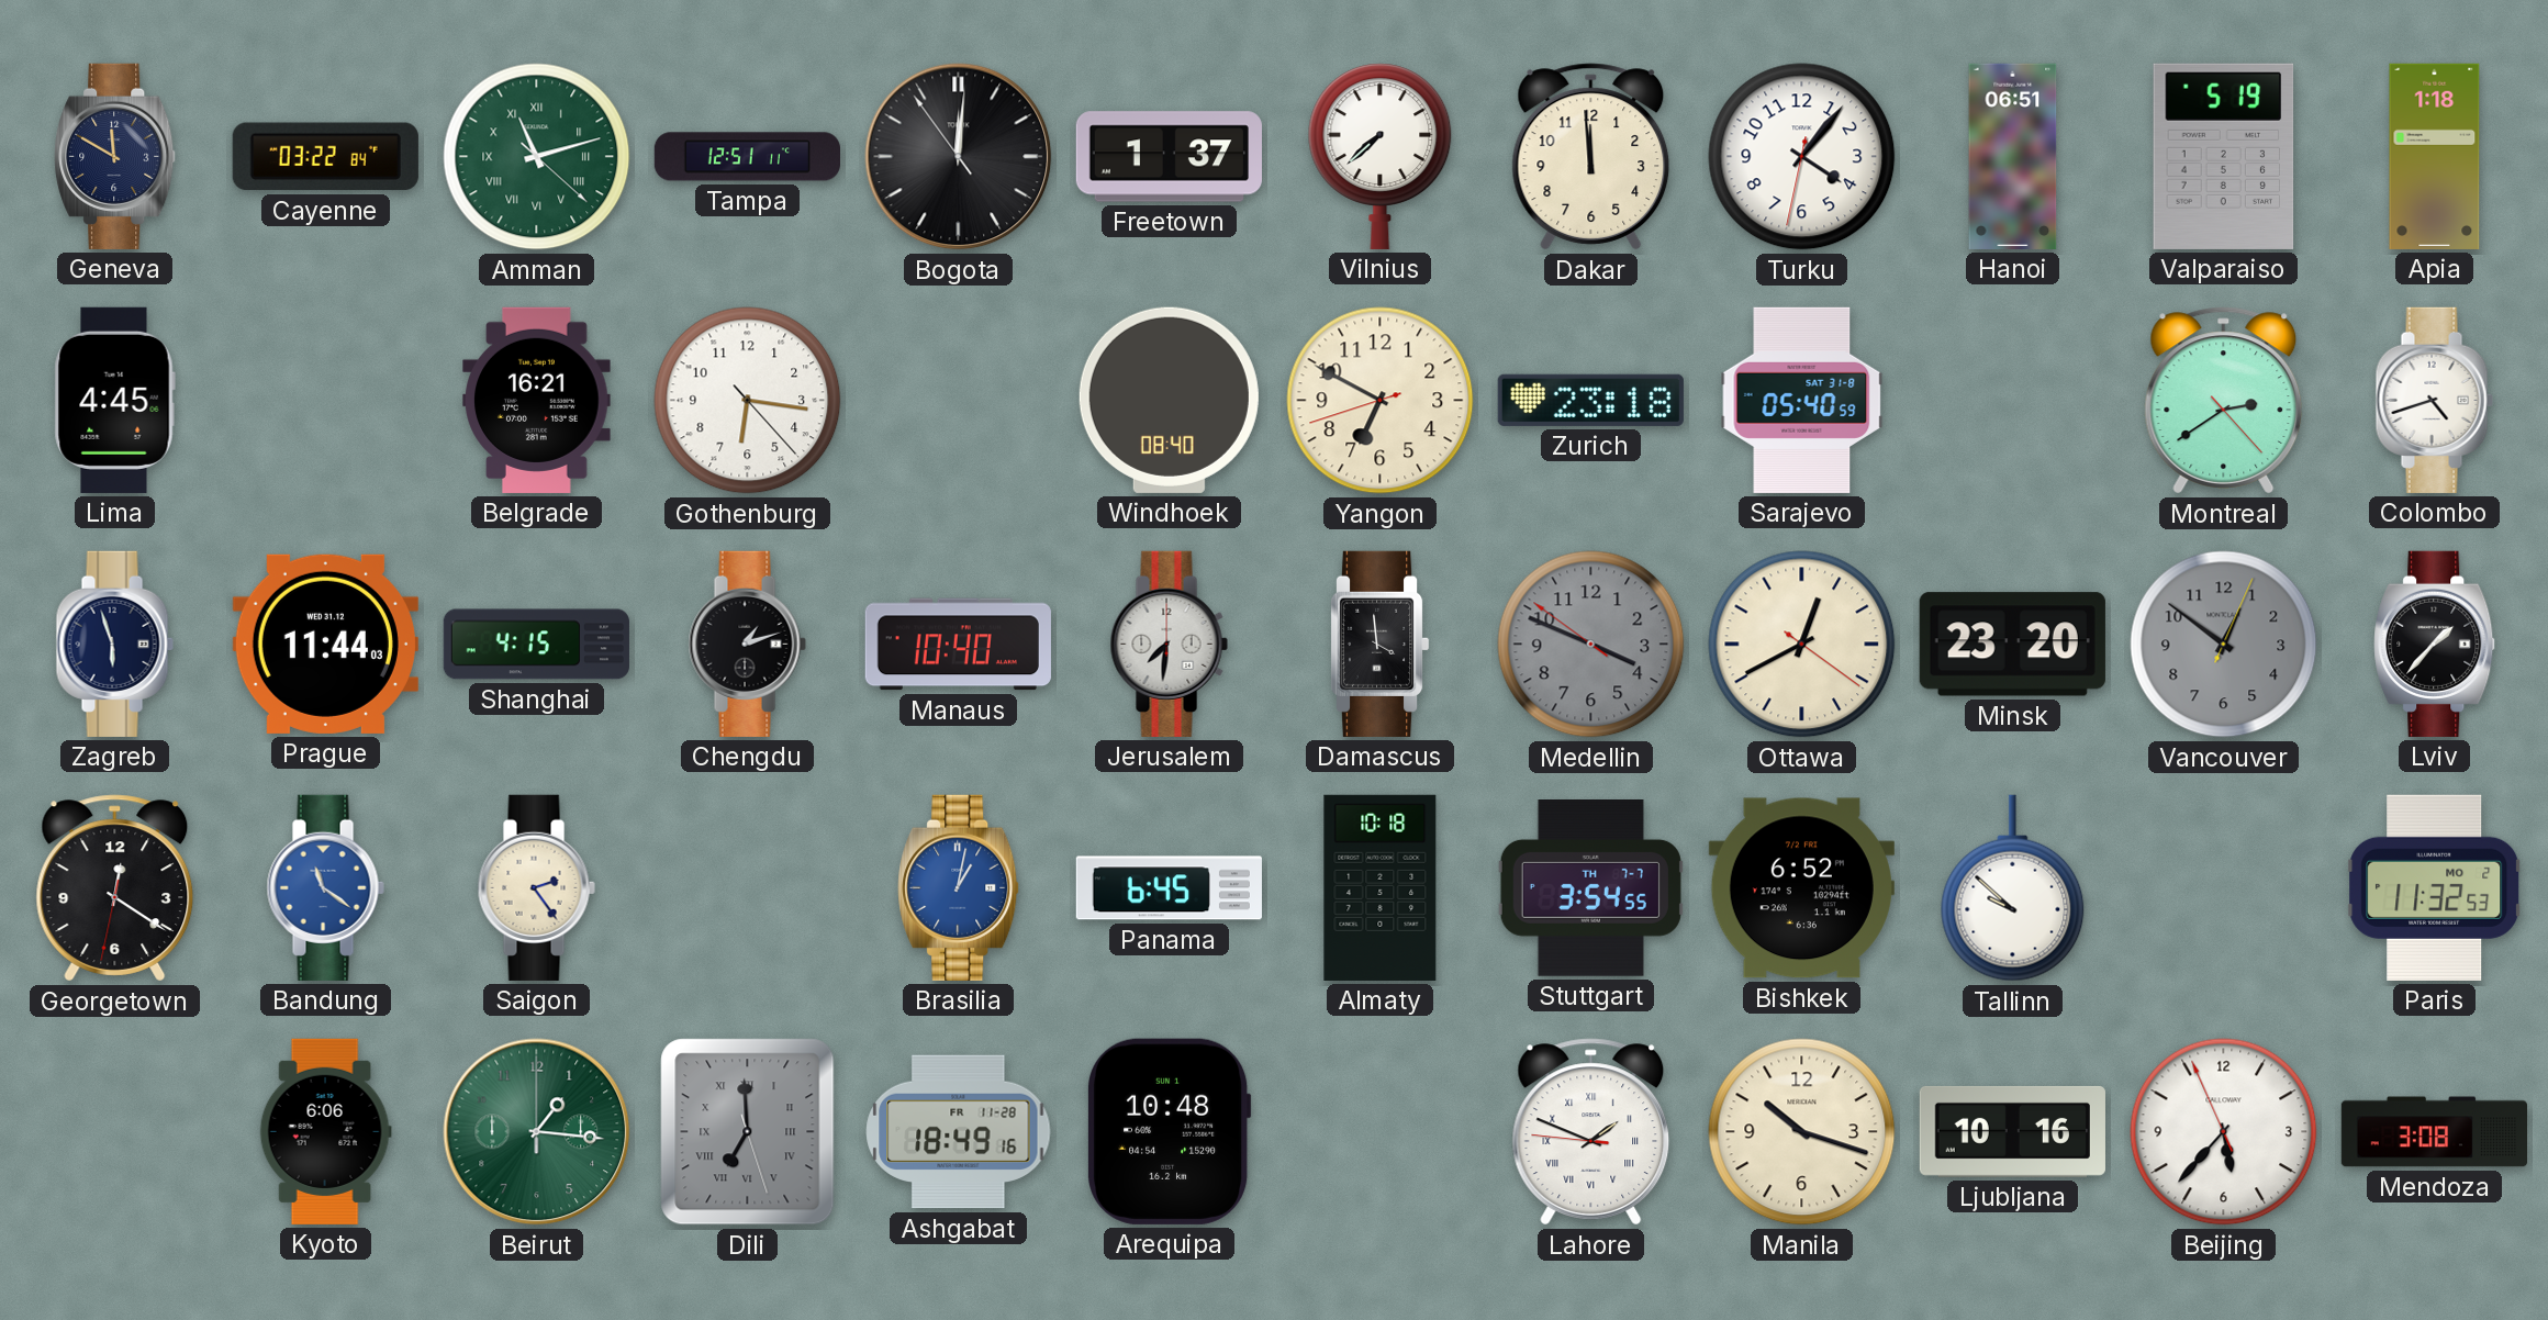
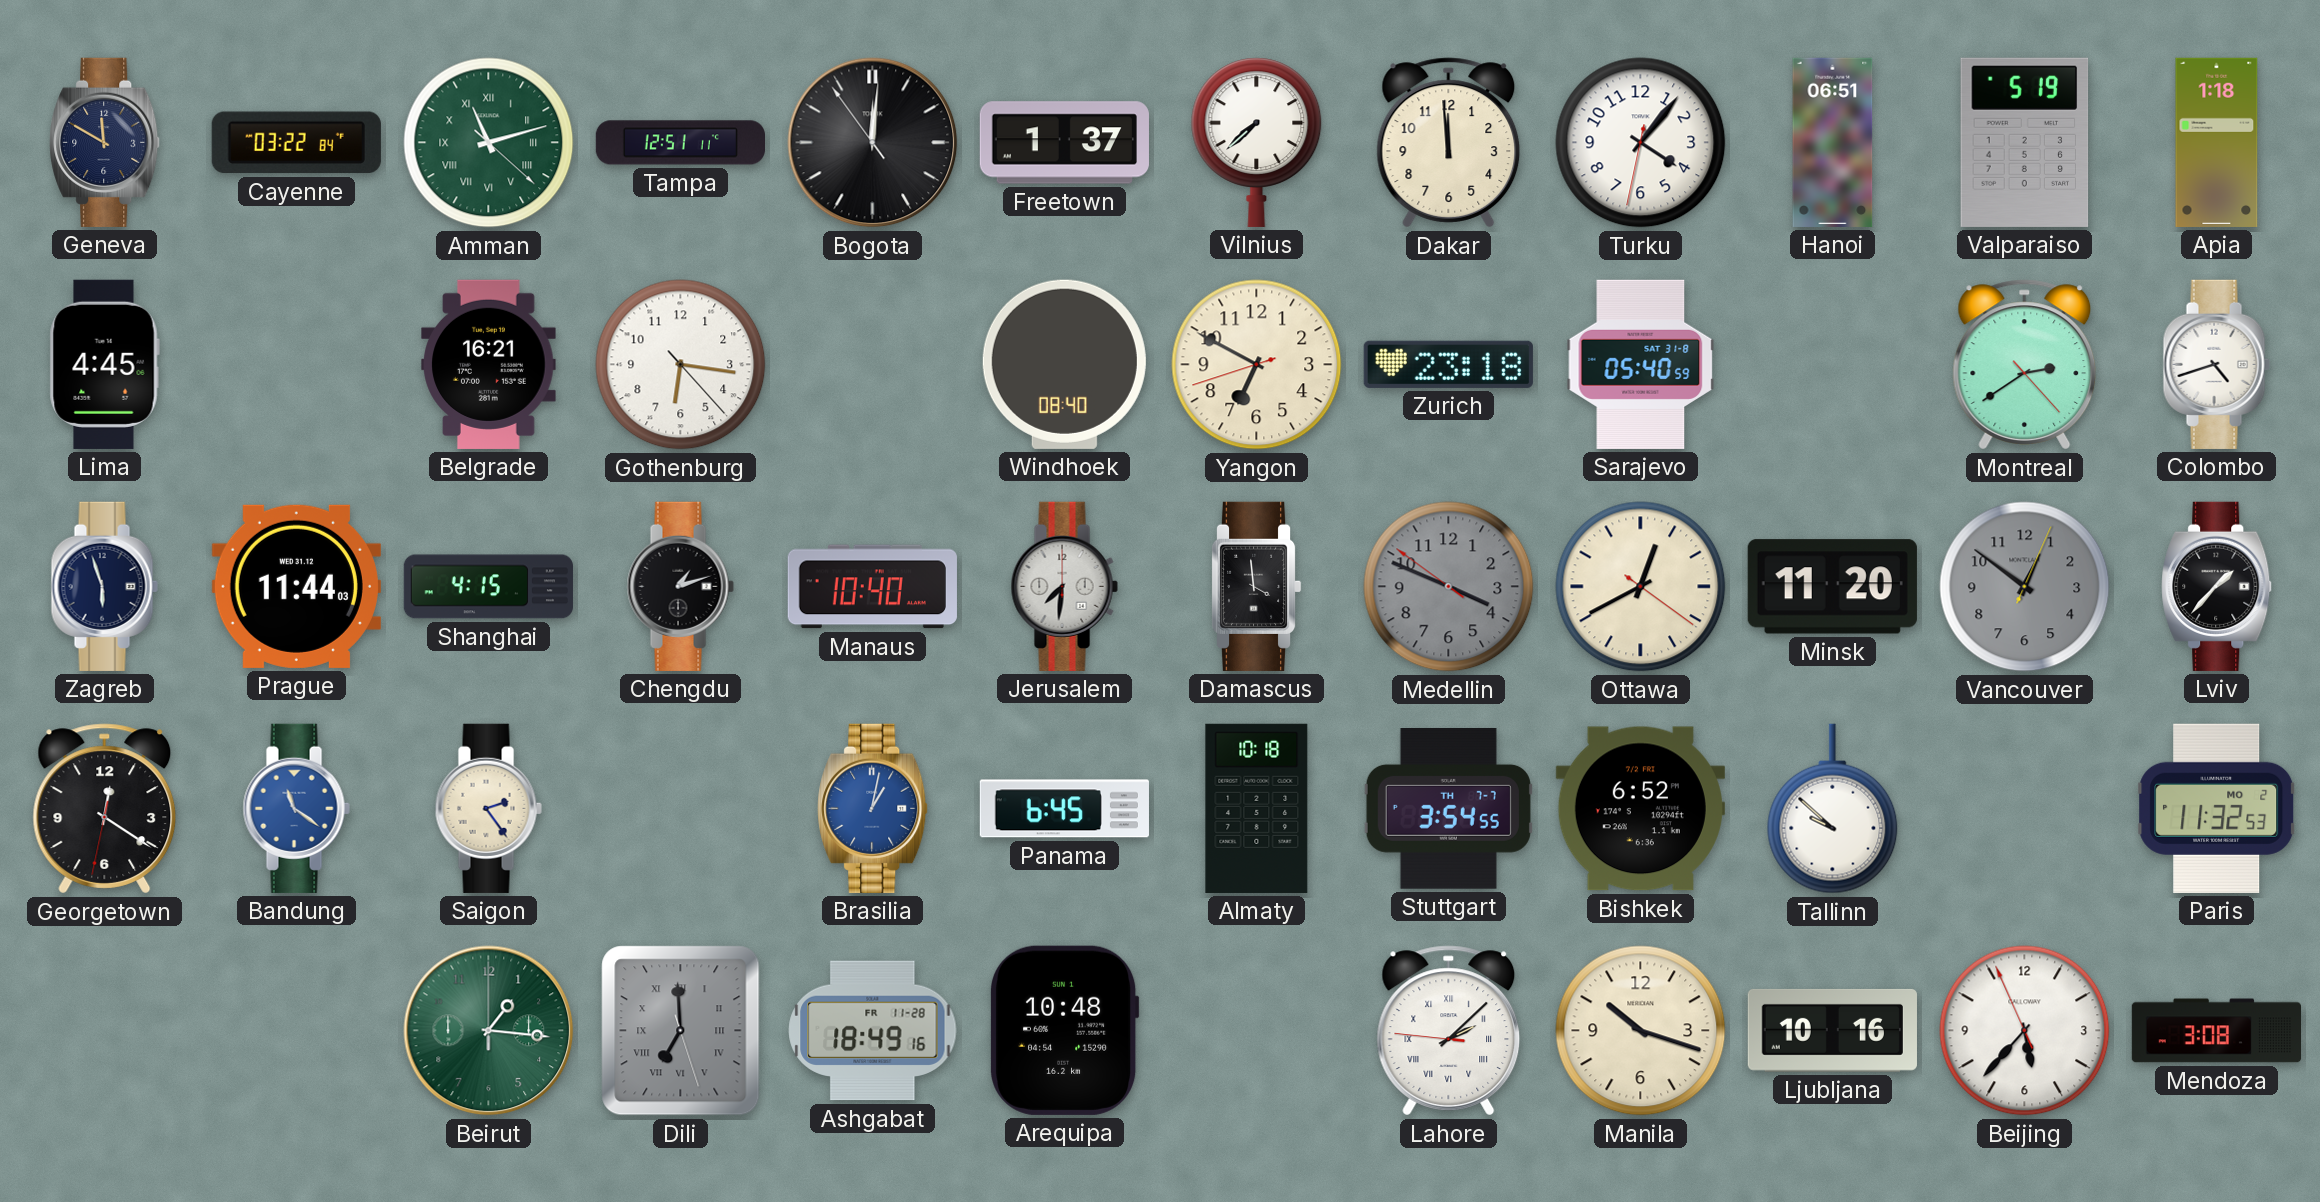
Minsk: 23:20 -> 11:20 (1832, 587)
Kyoto: 6:06 -> none (325, 1131)
Lahore: 1:48 -> 2:07 (1449, 1031)
